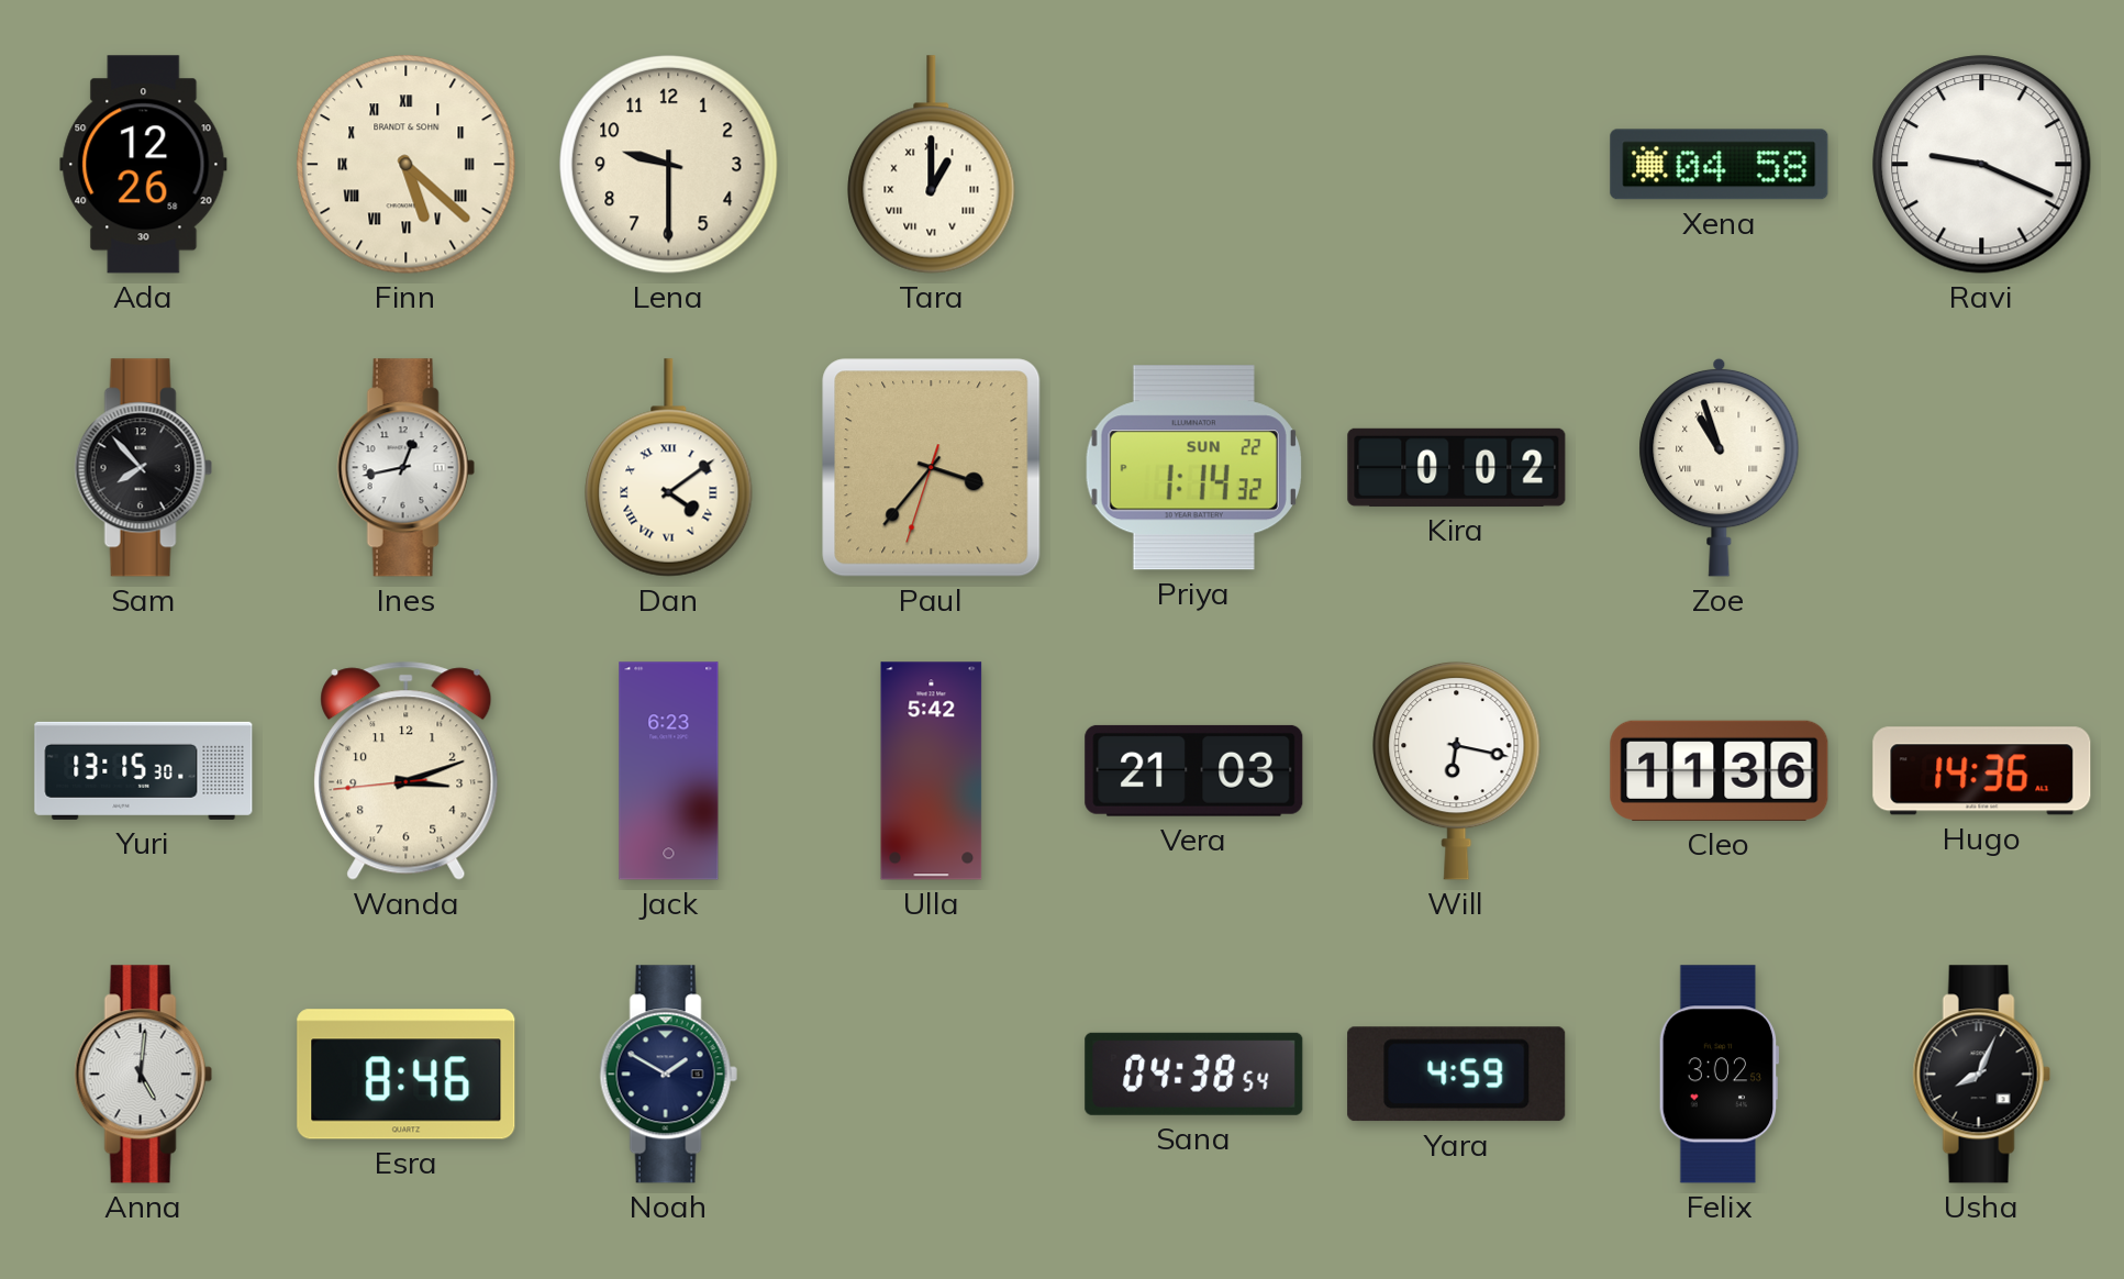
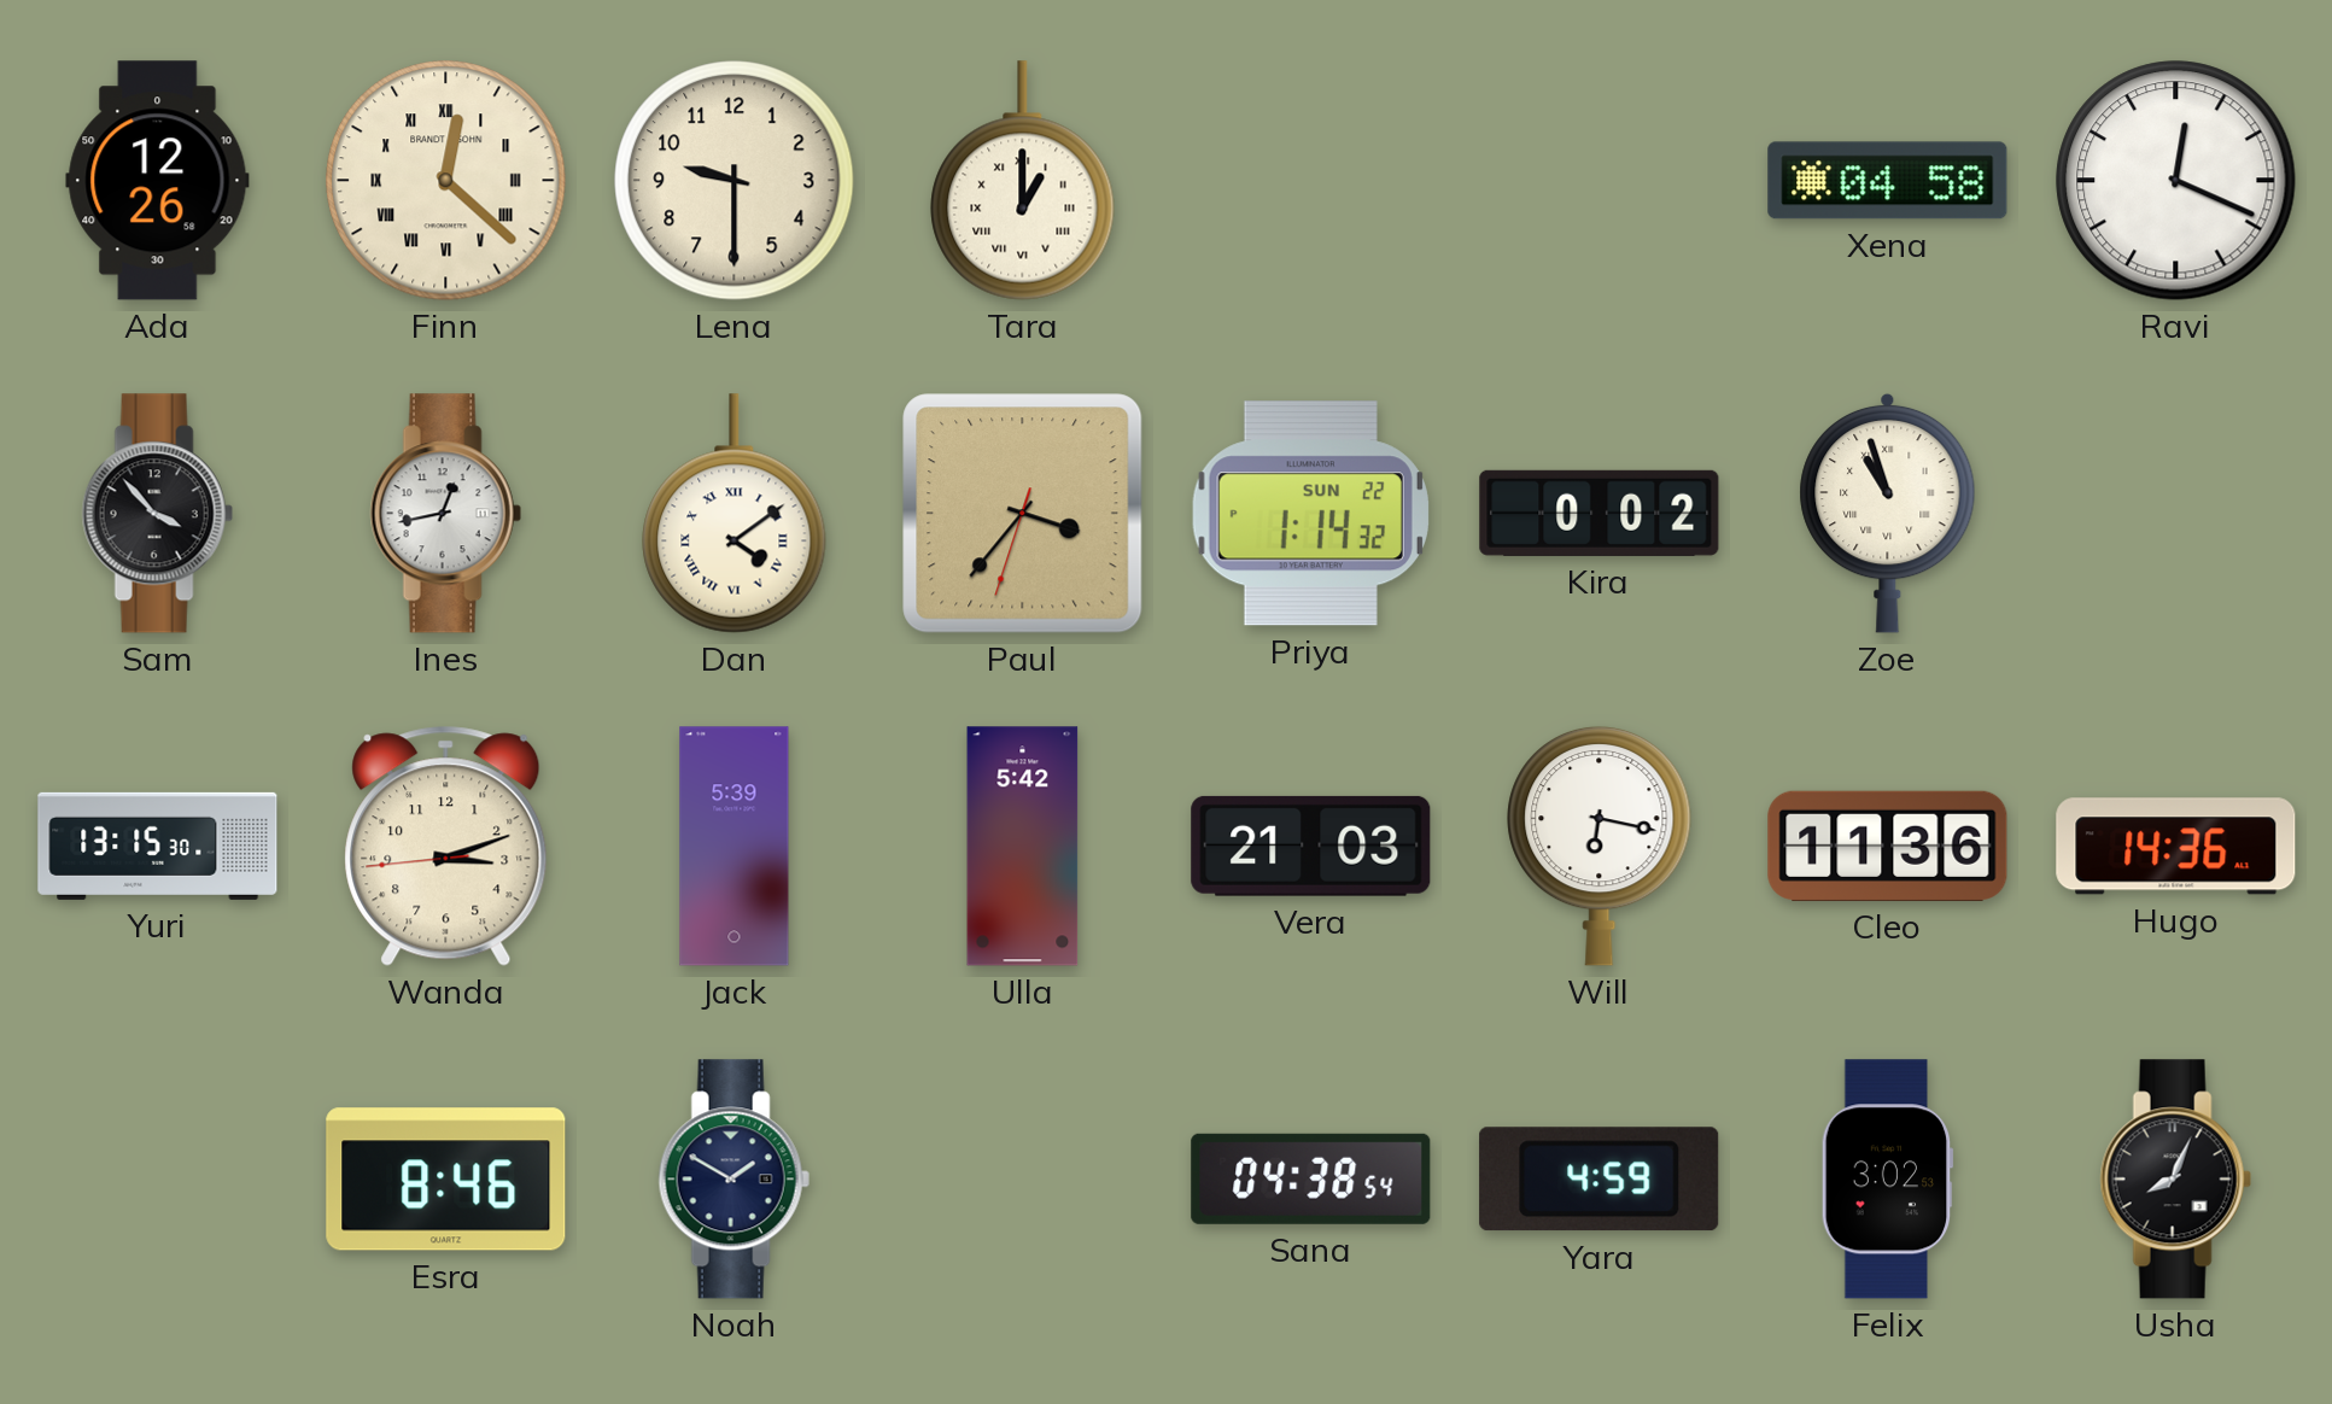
Finn: 5:22 -> 12:22 (446, 181)
Ravi: 9:19 -> 12:19 (2176, 181)
Sam: 7:53 -> 3:53 (157, 514)
Jack: 6:23 -> 5:39 (735, 847)
Anna: 5:01 -> none (143, 1075)
